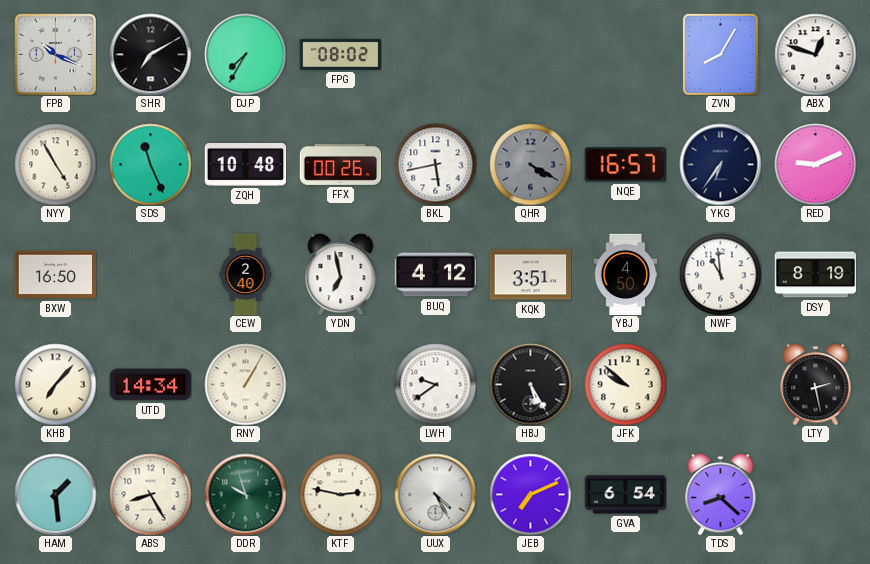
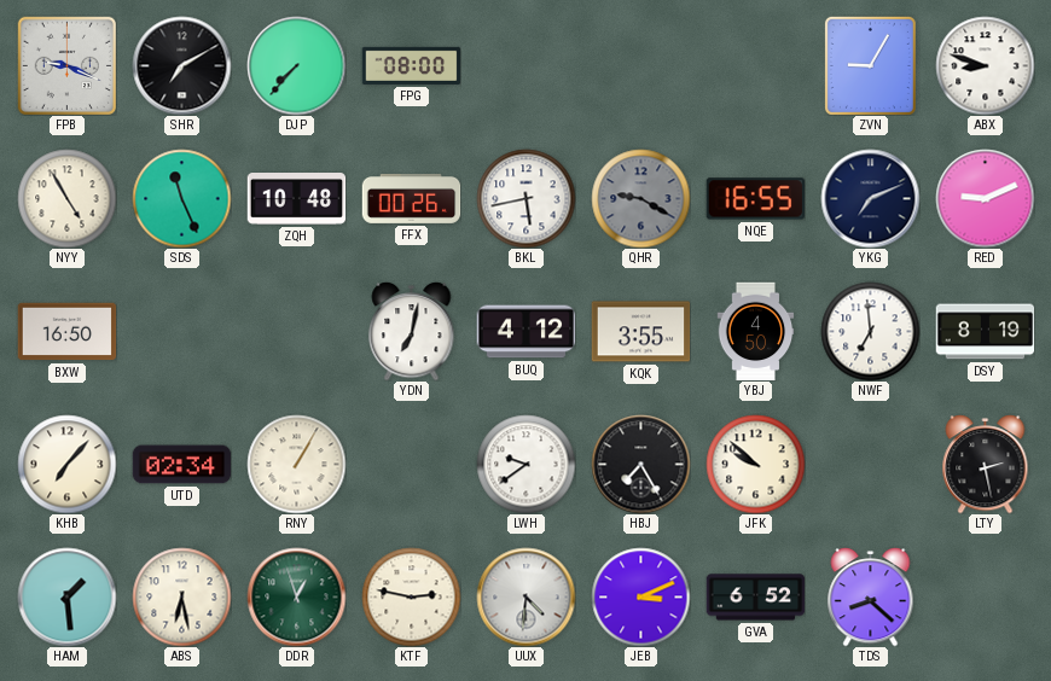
FPB: 10:19 -> 9:19 (66, 65)
DJP: 7:35 -> 7:37 (296, 65)
FPG: 08:02 -> 08:00 (411, 65)
ZVN: 8:05 -> 9:05 (870, 65)
ABX: 12:48 -> 8:48 (985, 65)
QHR: 4:20 -> 9:20 (640, 198)
NQE: 16:57 -> 16:55 (755, 199)
YKG: 6:36 -> 7:11 (870, 198)
CEW: 2:40 -> none (246, 274)
YDN: 6:58 -> 7:02 (412, 332)
KQK: 3:51 -> 3:55 (640, 332)
NWF: 10:59 -> 6:59 (870, 331)
UTD: 14:34 -> 02:34 (181, 465)
HBJ: 5:25 -> 7:25 (640, 464)
ABS: 8:25 -> 6:28 (181, 596)
DDR: 9:57 -> 12:57 (296, 596)
UUX: 4:25 -> 4:31 (525, 596)
JEB: 7:11 -> 3:11 (640, 596)
GVA: 6:54 -> 6:52 (755, 598)
